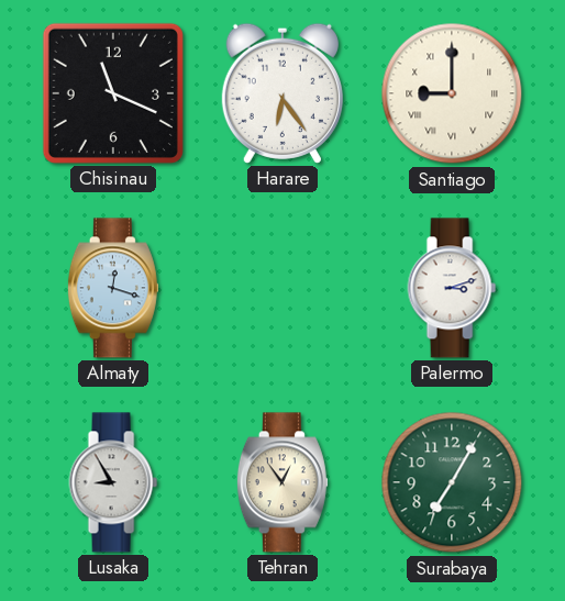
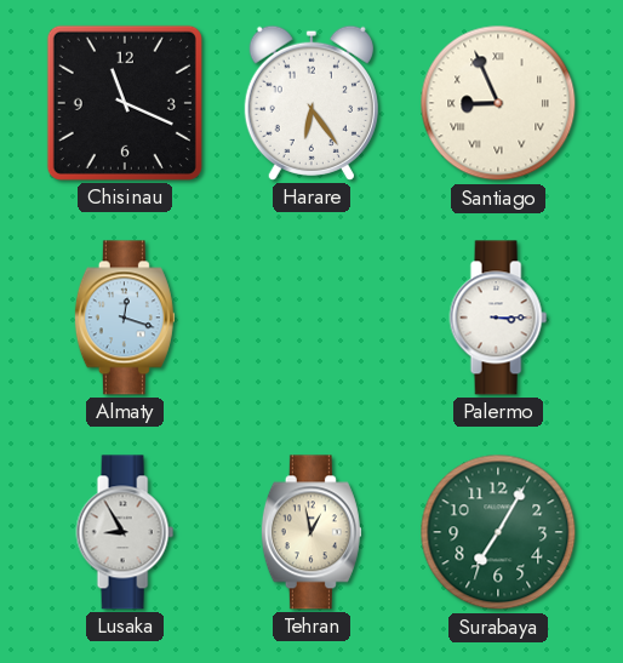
Santiago: 9:00 -> 8:56 (498, 103)
Palermo: 3:12 -> 3:15 (498, 318)
Tehran: 12:54 -> 12:58 (311, 532)
